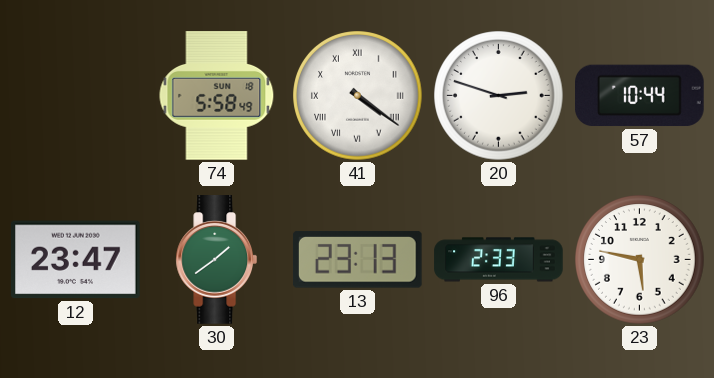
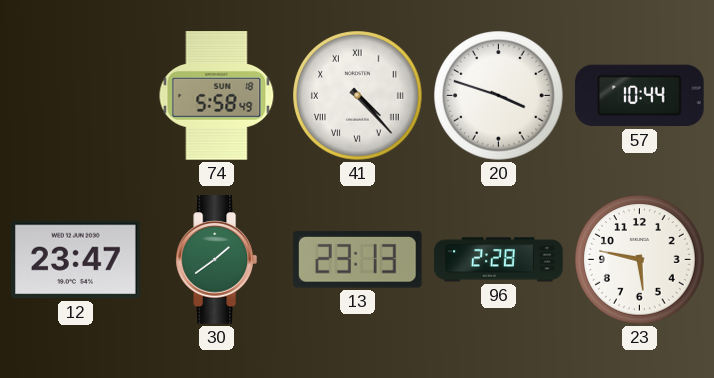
41: 4:21 -> 4:23 (358, 96)
20: 2:48 -> 3:48 (499, 96)
96: 2:33 -> 2:28 (499, 260)
